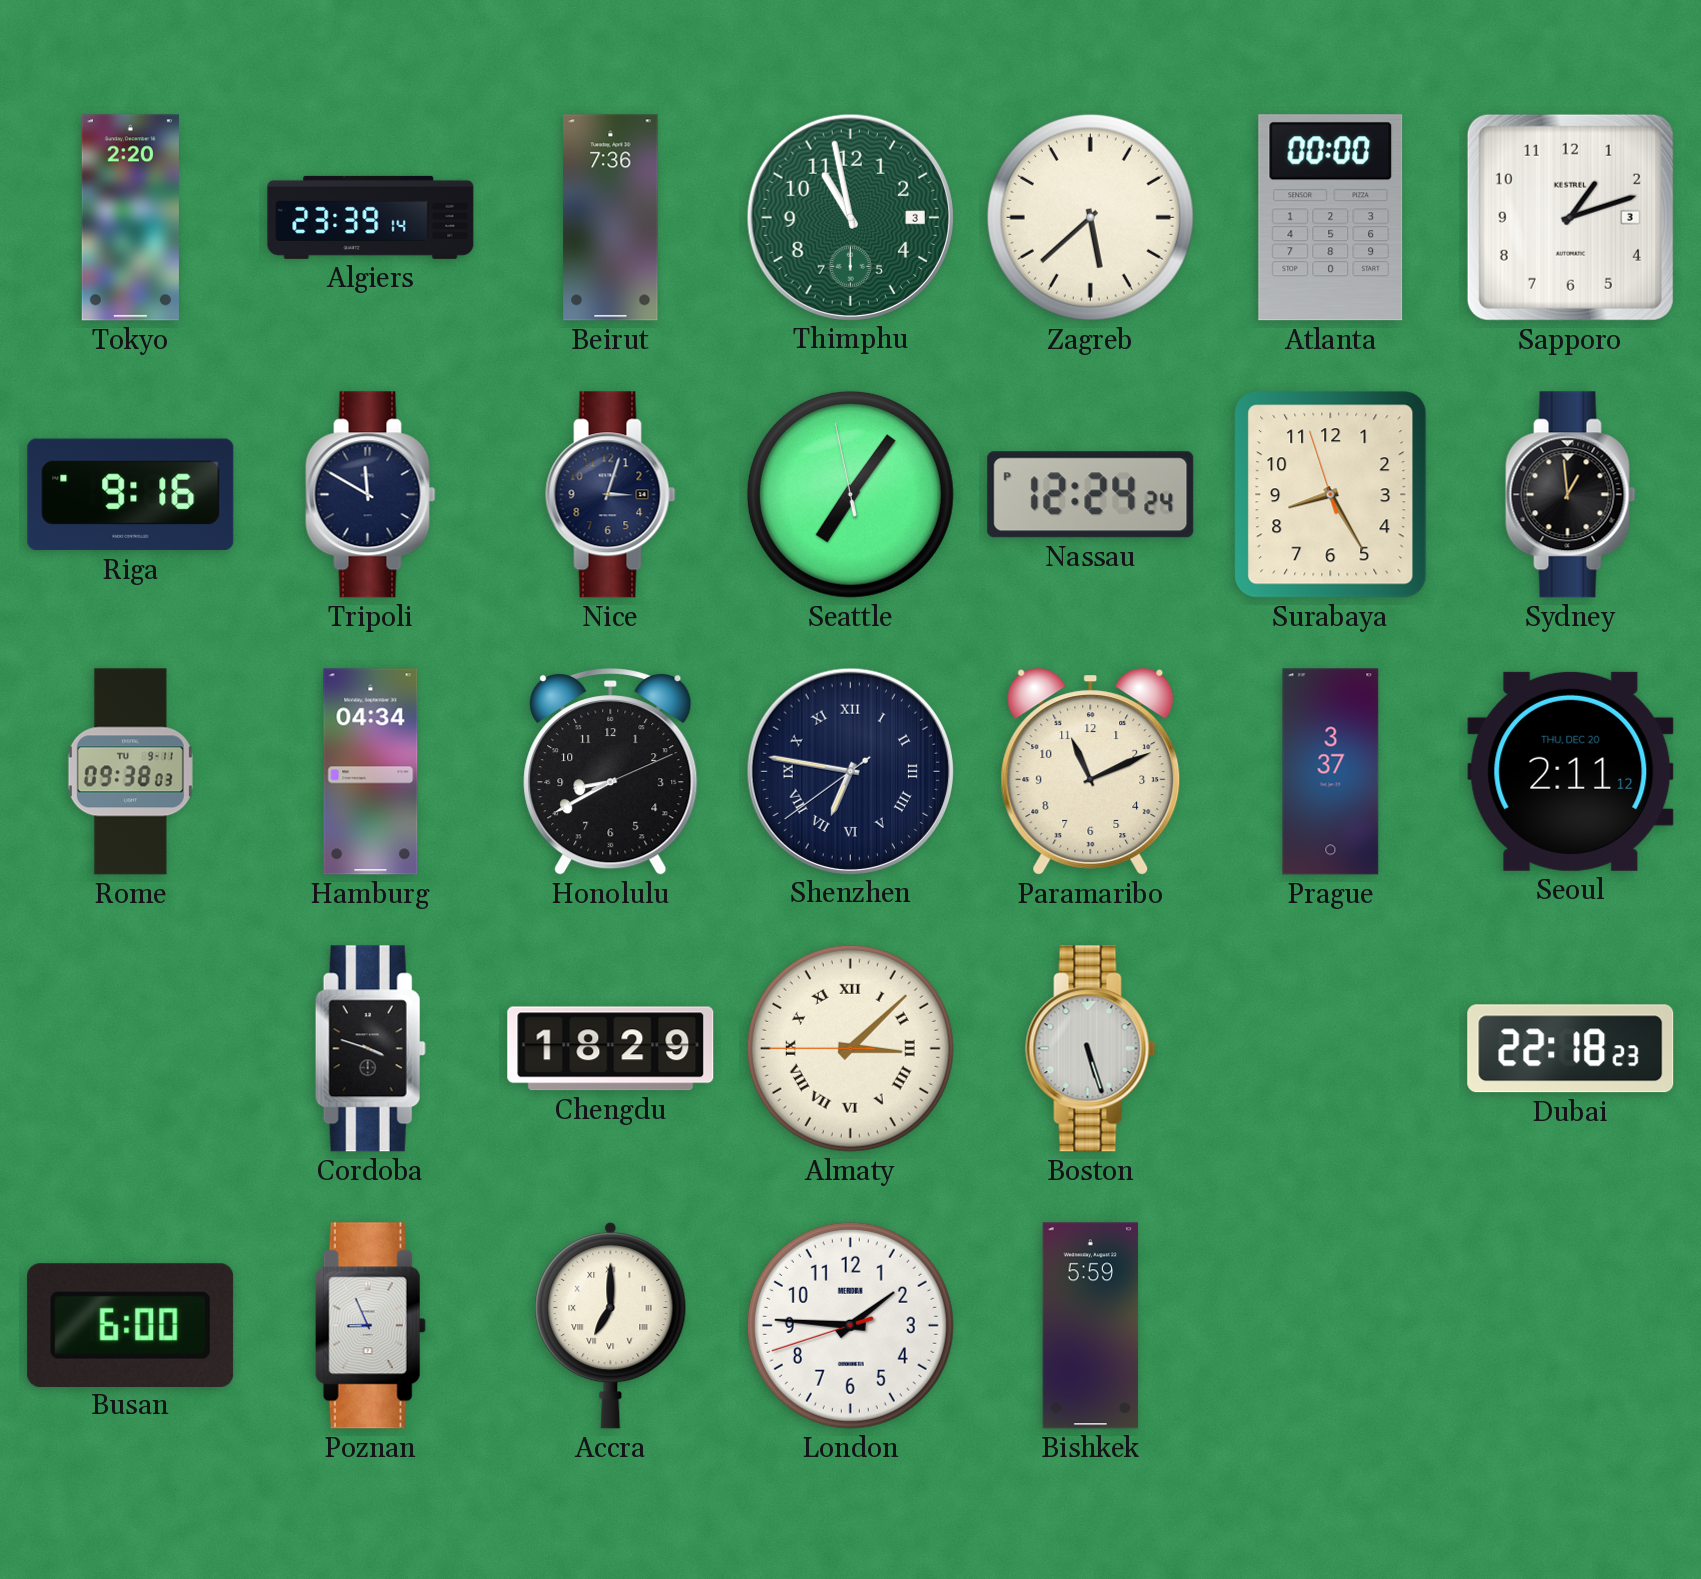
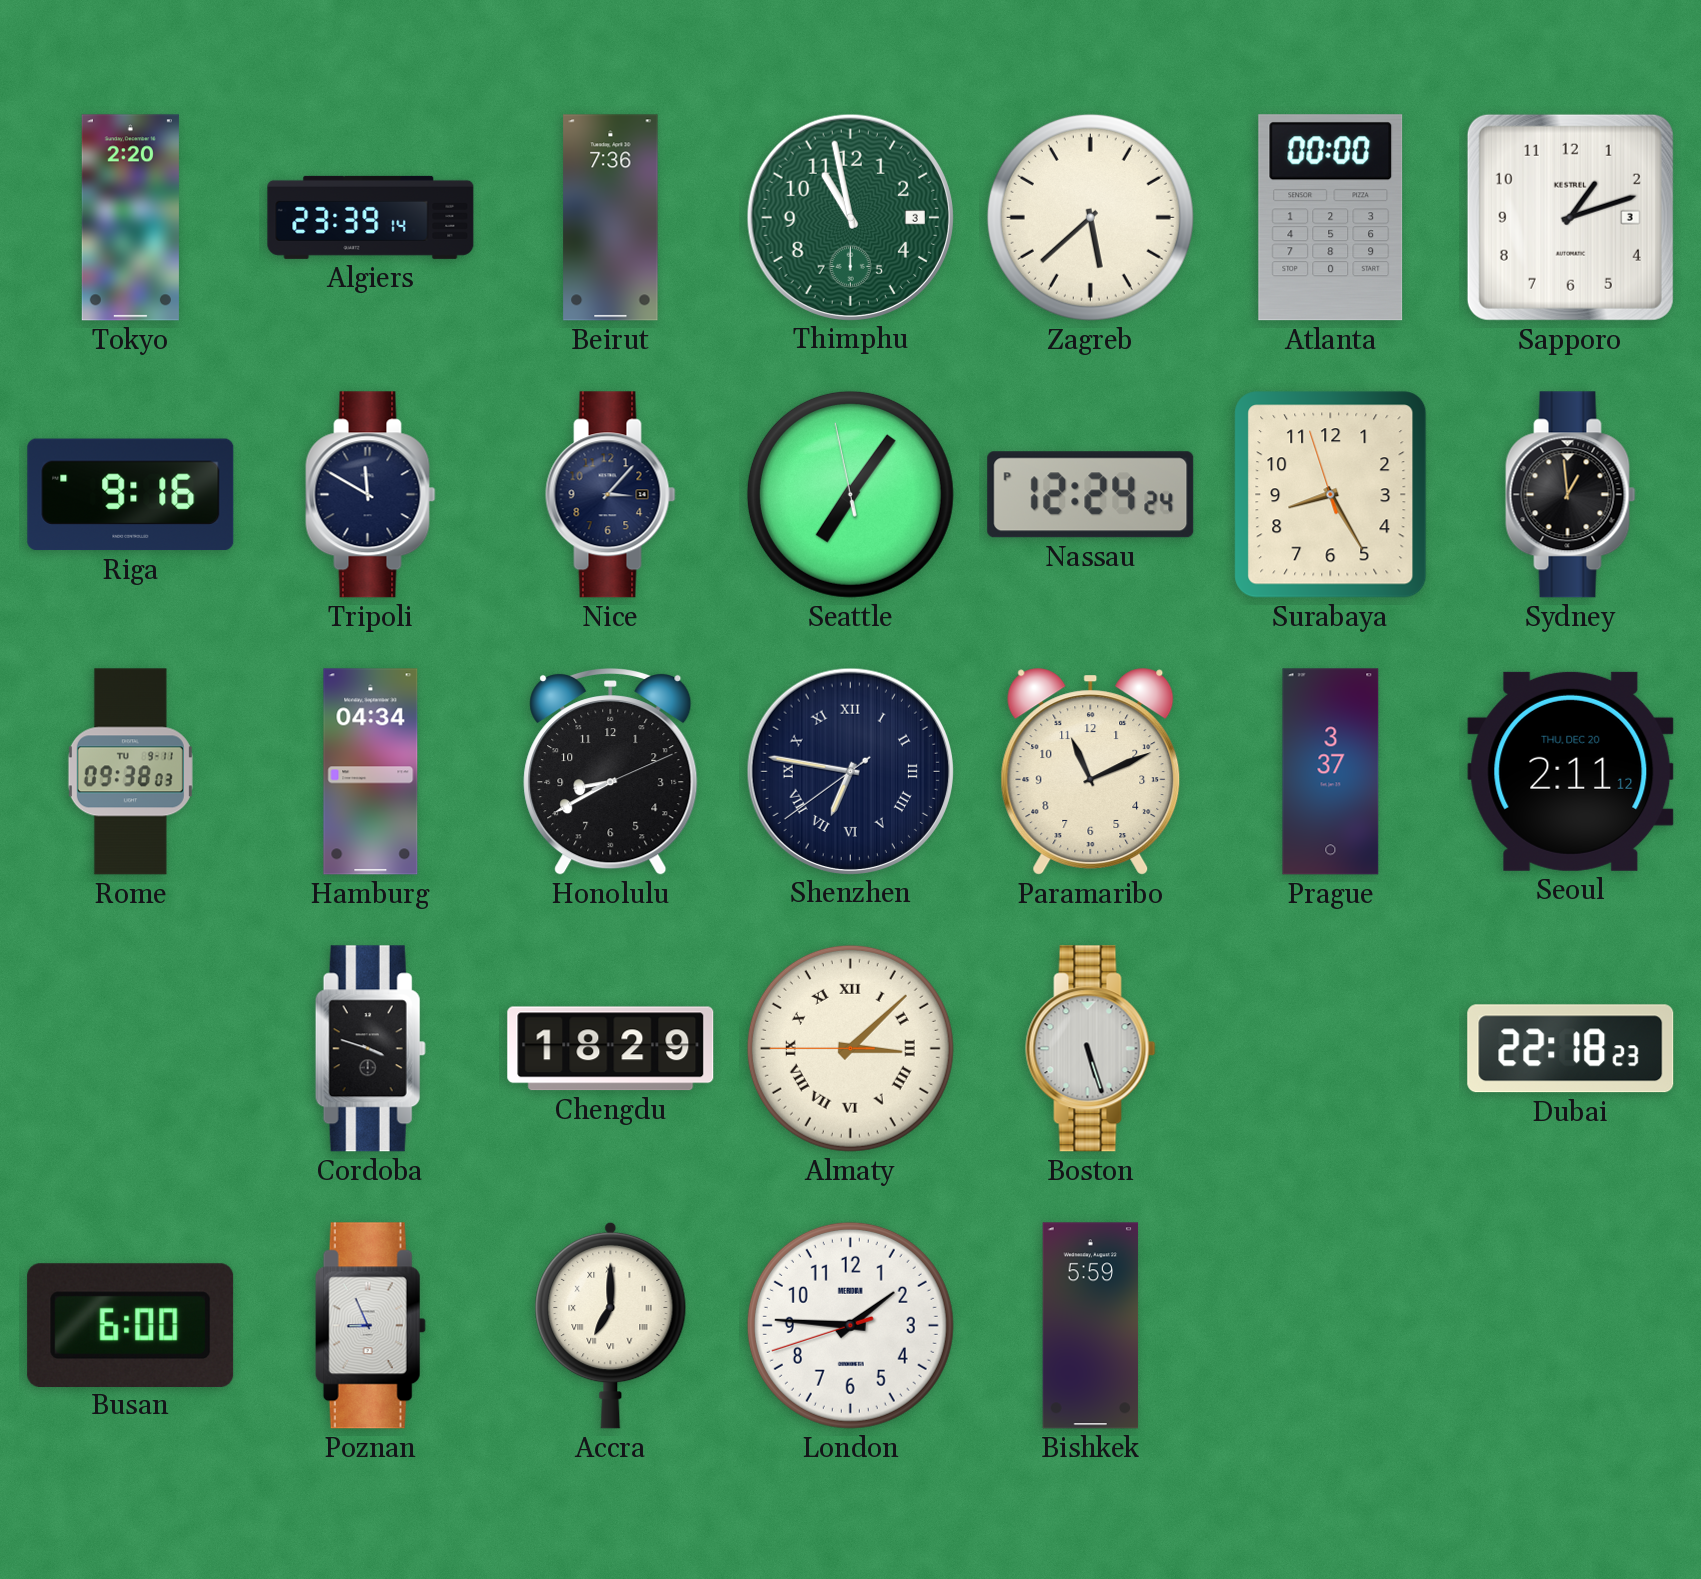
Nice: 3:03 -> 3:07 (611, 495)
